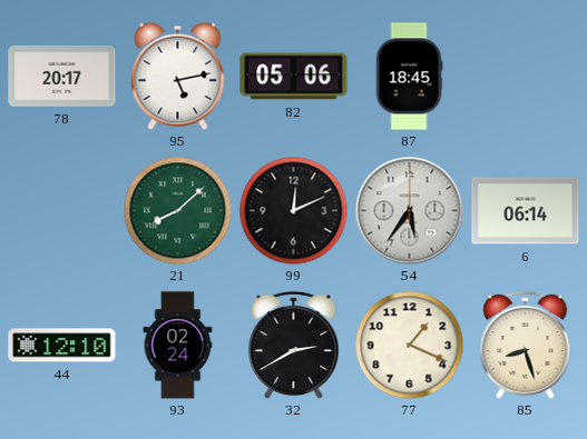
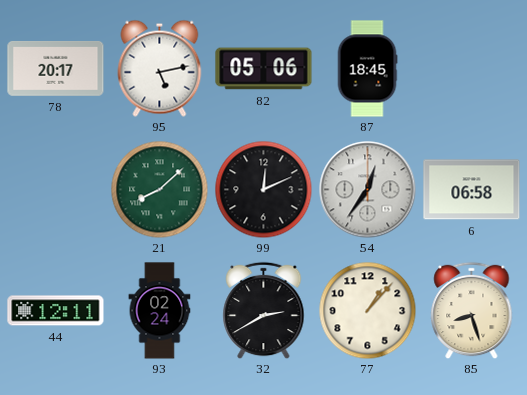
54: 5:36 -> 12:36 (368, 190)
6: 06:14 -> 06:58 (472, 190)
44: 12:10 -> 12:11 (56, 311)
77: 1:19 -> 1:07 (367, 310)
